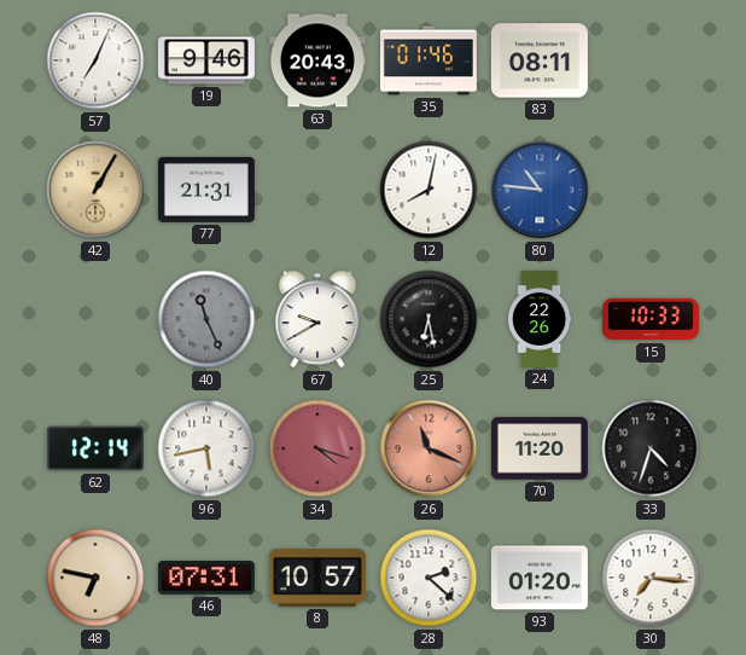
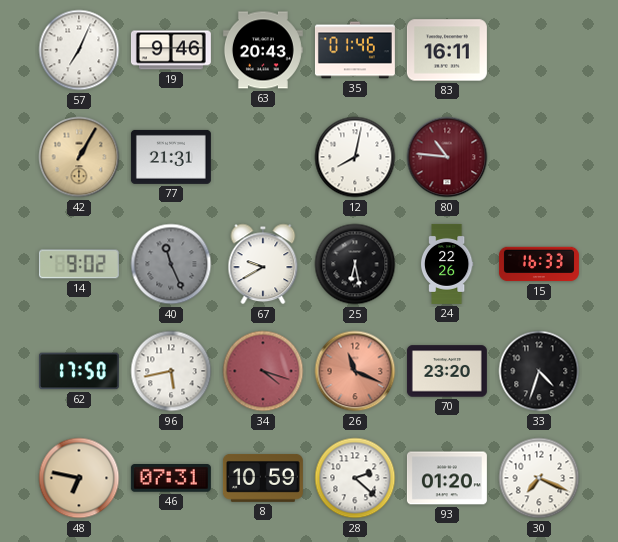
83: 08:11 -> 16:11 (447, 50)
80 dial: blue -> burgundy (447, 157)
14: none -> 9:02 (79, 264)
15: 10:33 -> 16:33 (539, 264)
62: 12:14 -> 17:50 (79, 371)
70: 11:20 -> 23:20 (447, 371)
8: 10:57 -> 10:59 (263, 479)
30: 7:16 -> 7:19 (539, 478)
